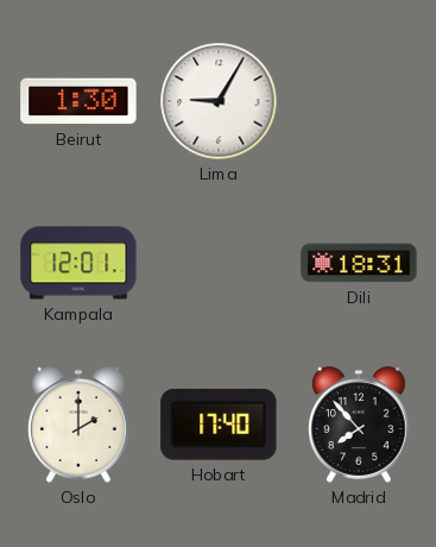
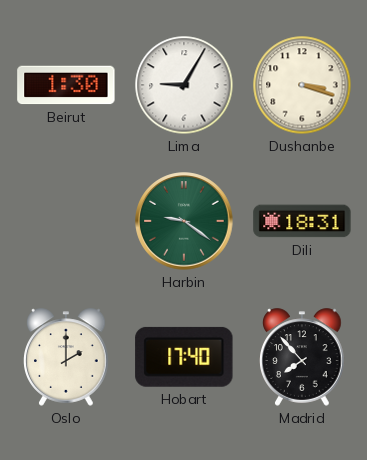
Dushanbe: none -> 3:18 (302, 85)
Kampala: 12:01 -> none (78, 263)
Harbin: none -> 9:21 (184, 221)
